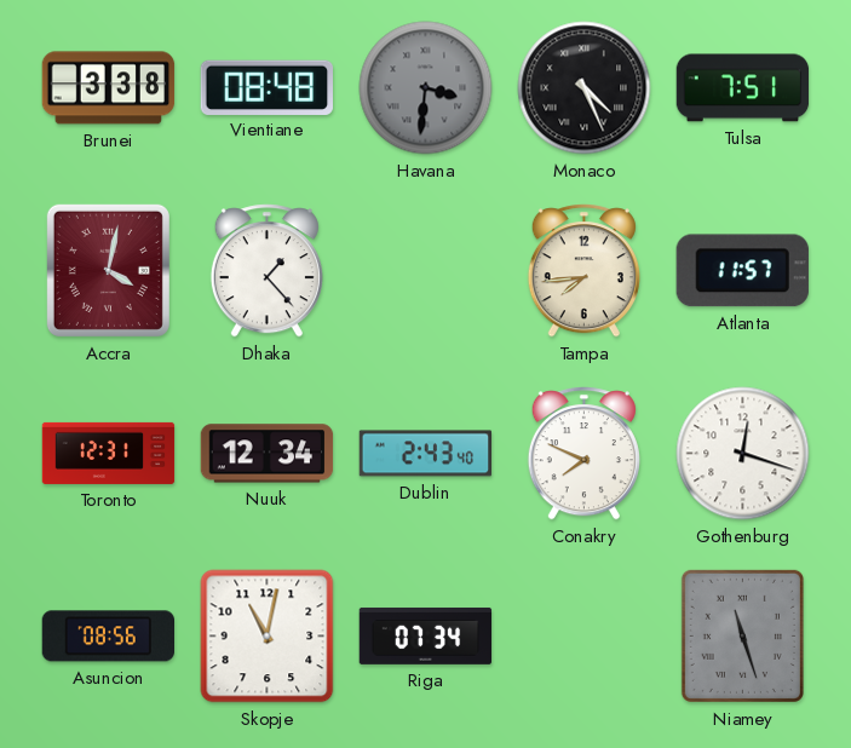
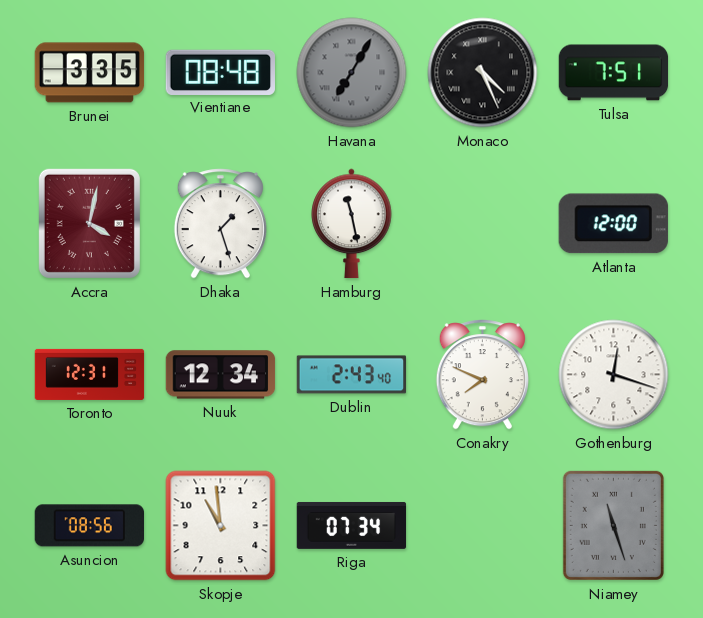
Brunei: 3:38 -> 3:35 (90, 73)
Havana: 3:31 -> 7:05 (352, 73)
Dhaka: 1:23 -> 1:27 (220, 224)
Hamburg: none -> 11:28 (352, 224)
Tampa: 7:44 -> none (583, 271)
Atlanta: 11:57 -> 12:00 (613, 224)
Skopje: 11:02 -> 10:59 (221, 526)
